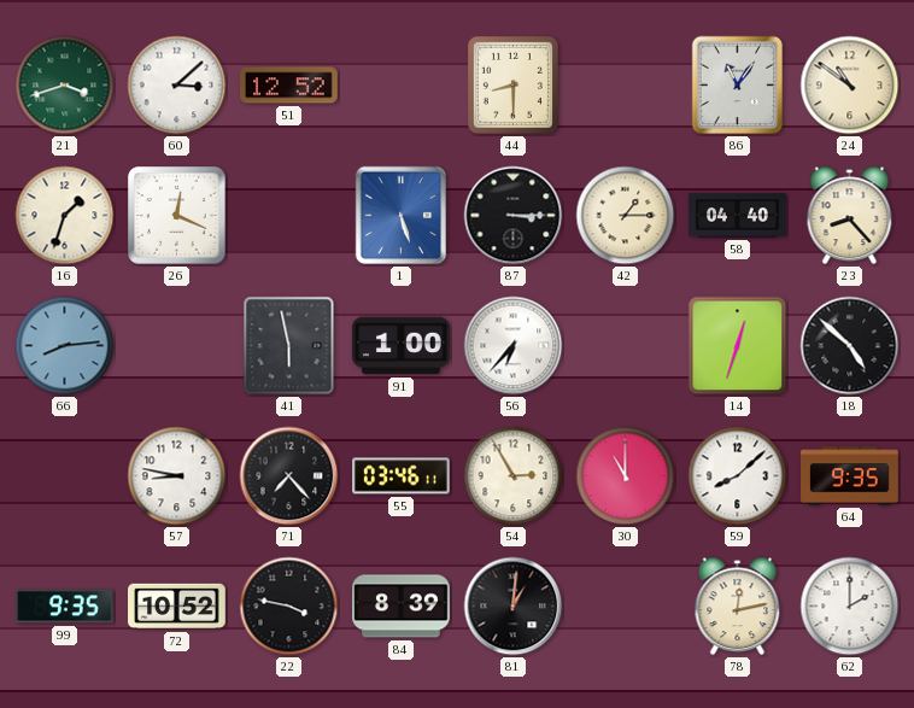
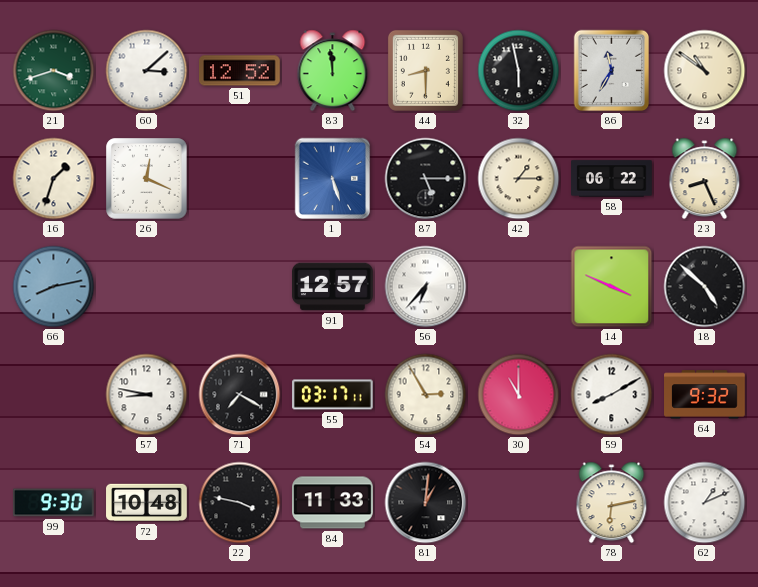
83: none -> 11:59 (333, 71)
32: none -> 5:58 (519, 71)
86: 11:06 -> 11:35 (612, 71)
87: 3:15 -> 5:15 (426, 179)
58: 04:40 -> 06:22 (612, 179)
23: 8:23 -> 8:26 (705, 179)
66: 8:14 -> 8:13 (54, 287)
41: 5:58 -> none (289, 346)
91: 1:00 -> 12:57 (333, 287)
14: 12:33 -> 3:49 (612, 287)
71: 7:23 -> 7:20 (240, 395)
55: 03:46 -> 03:17 (333, 395)
59: 8:08 -> 8:10 (612, 395)
64: 9:35 -> 9:32 (705, 395)
99: 9:35 -> 9:30 (54, 503)
72: 10:52 -> 10:48 (147, 503)
84: 8:39 -> 11:33 (333, 503)
78: 12:13 -> 6:13 (612, 503)
62: 2:00 -> 1:11 (705, 503)
